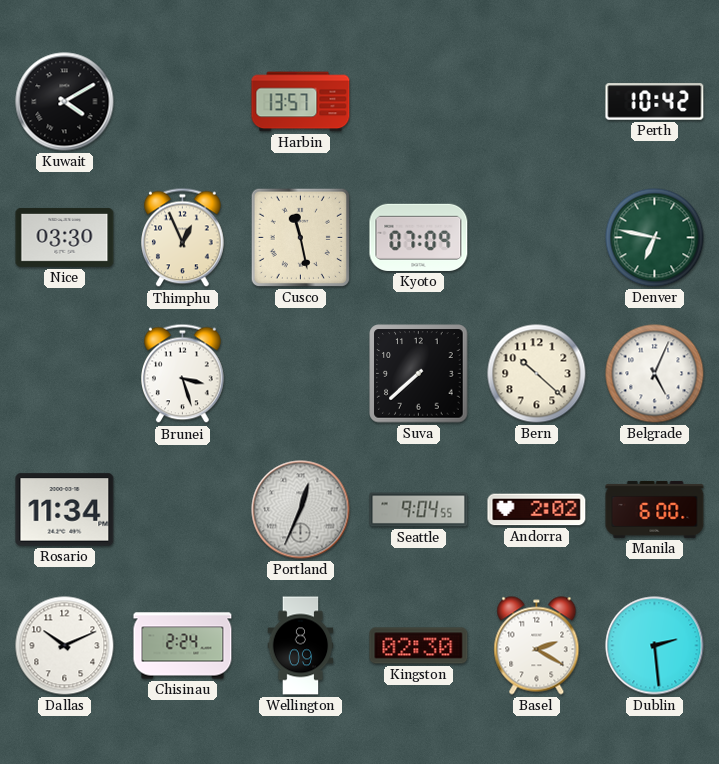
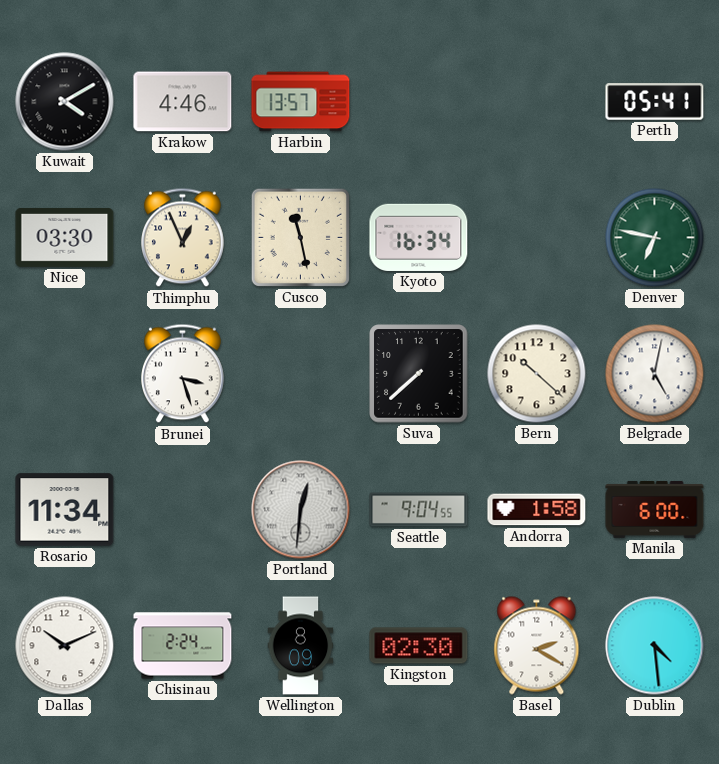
Krakow: none -> 4:46 (183, 102)
Perth: 10:42 -> 05:41 (655, 102)
Kyoto: 07:09 -> 16:34 (419, 237)
Belgrade: 5:04 -> 5:02 (655, 374)
Portland: 12:34 -> 12:31 (301, 510)
Andorra: 2:02 -> 1:58 (537, 510)
Dublin: 2:29 -> 4:29 (655, 646)
